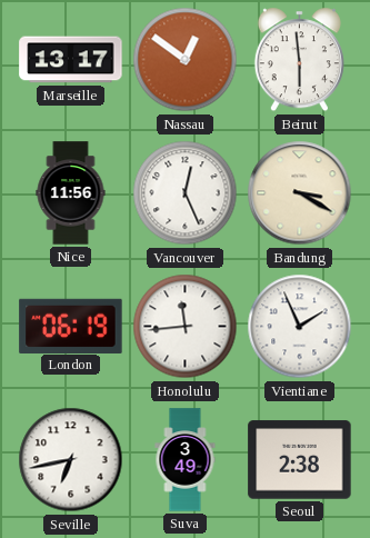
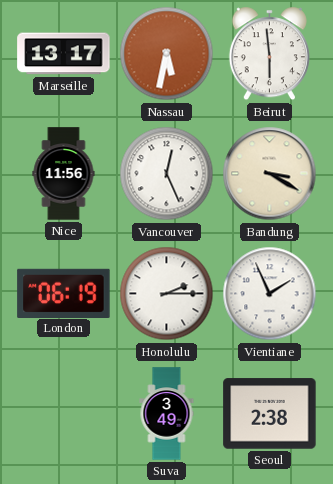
Nassau: 12:51 -> 5:32 (167, 54)
Honolulu: 11:44 -> 2:15 (167, 294)
Seville: 6:43 -> none (71, 460)
